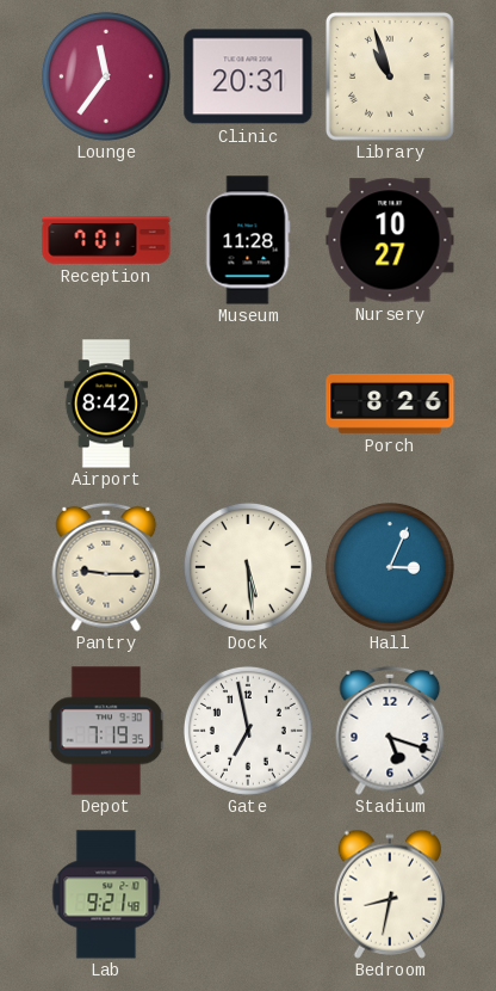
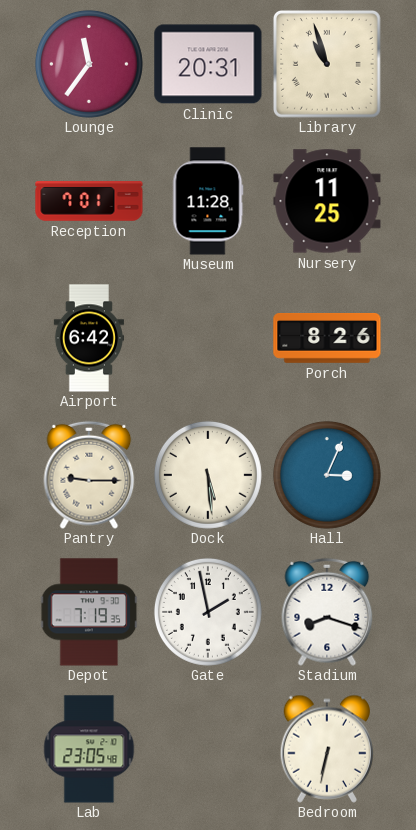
Nursery: 10:27 -> 11:25 (327, 201)
Airport: 8:42 -> 6:42 (89, 338)
Gate: 6:58 -> 1:58 (208, 612)
Stadium: 5:18 -> 8:18 (327, 612)
Lab: 9:21 -> 23:05 (89, 749)
Bedroom: 8:32 -> 6:32 (326, 749)
